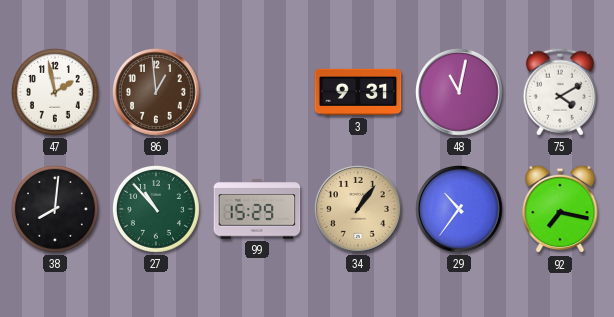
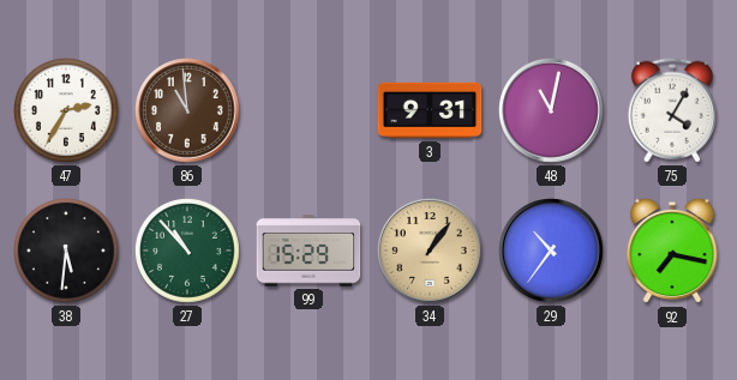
47: 1:58 -> 2:35 (67, 111)
86: 12:59 -> 10:59 (188, 111)
75: 4:10 -> 4:05 (672, 110)
38: 8:01 -> 5:31 (67, 252)
